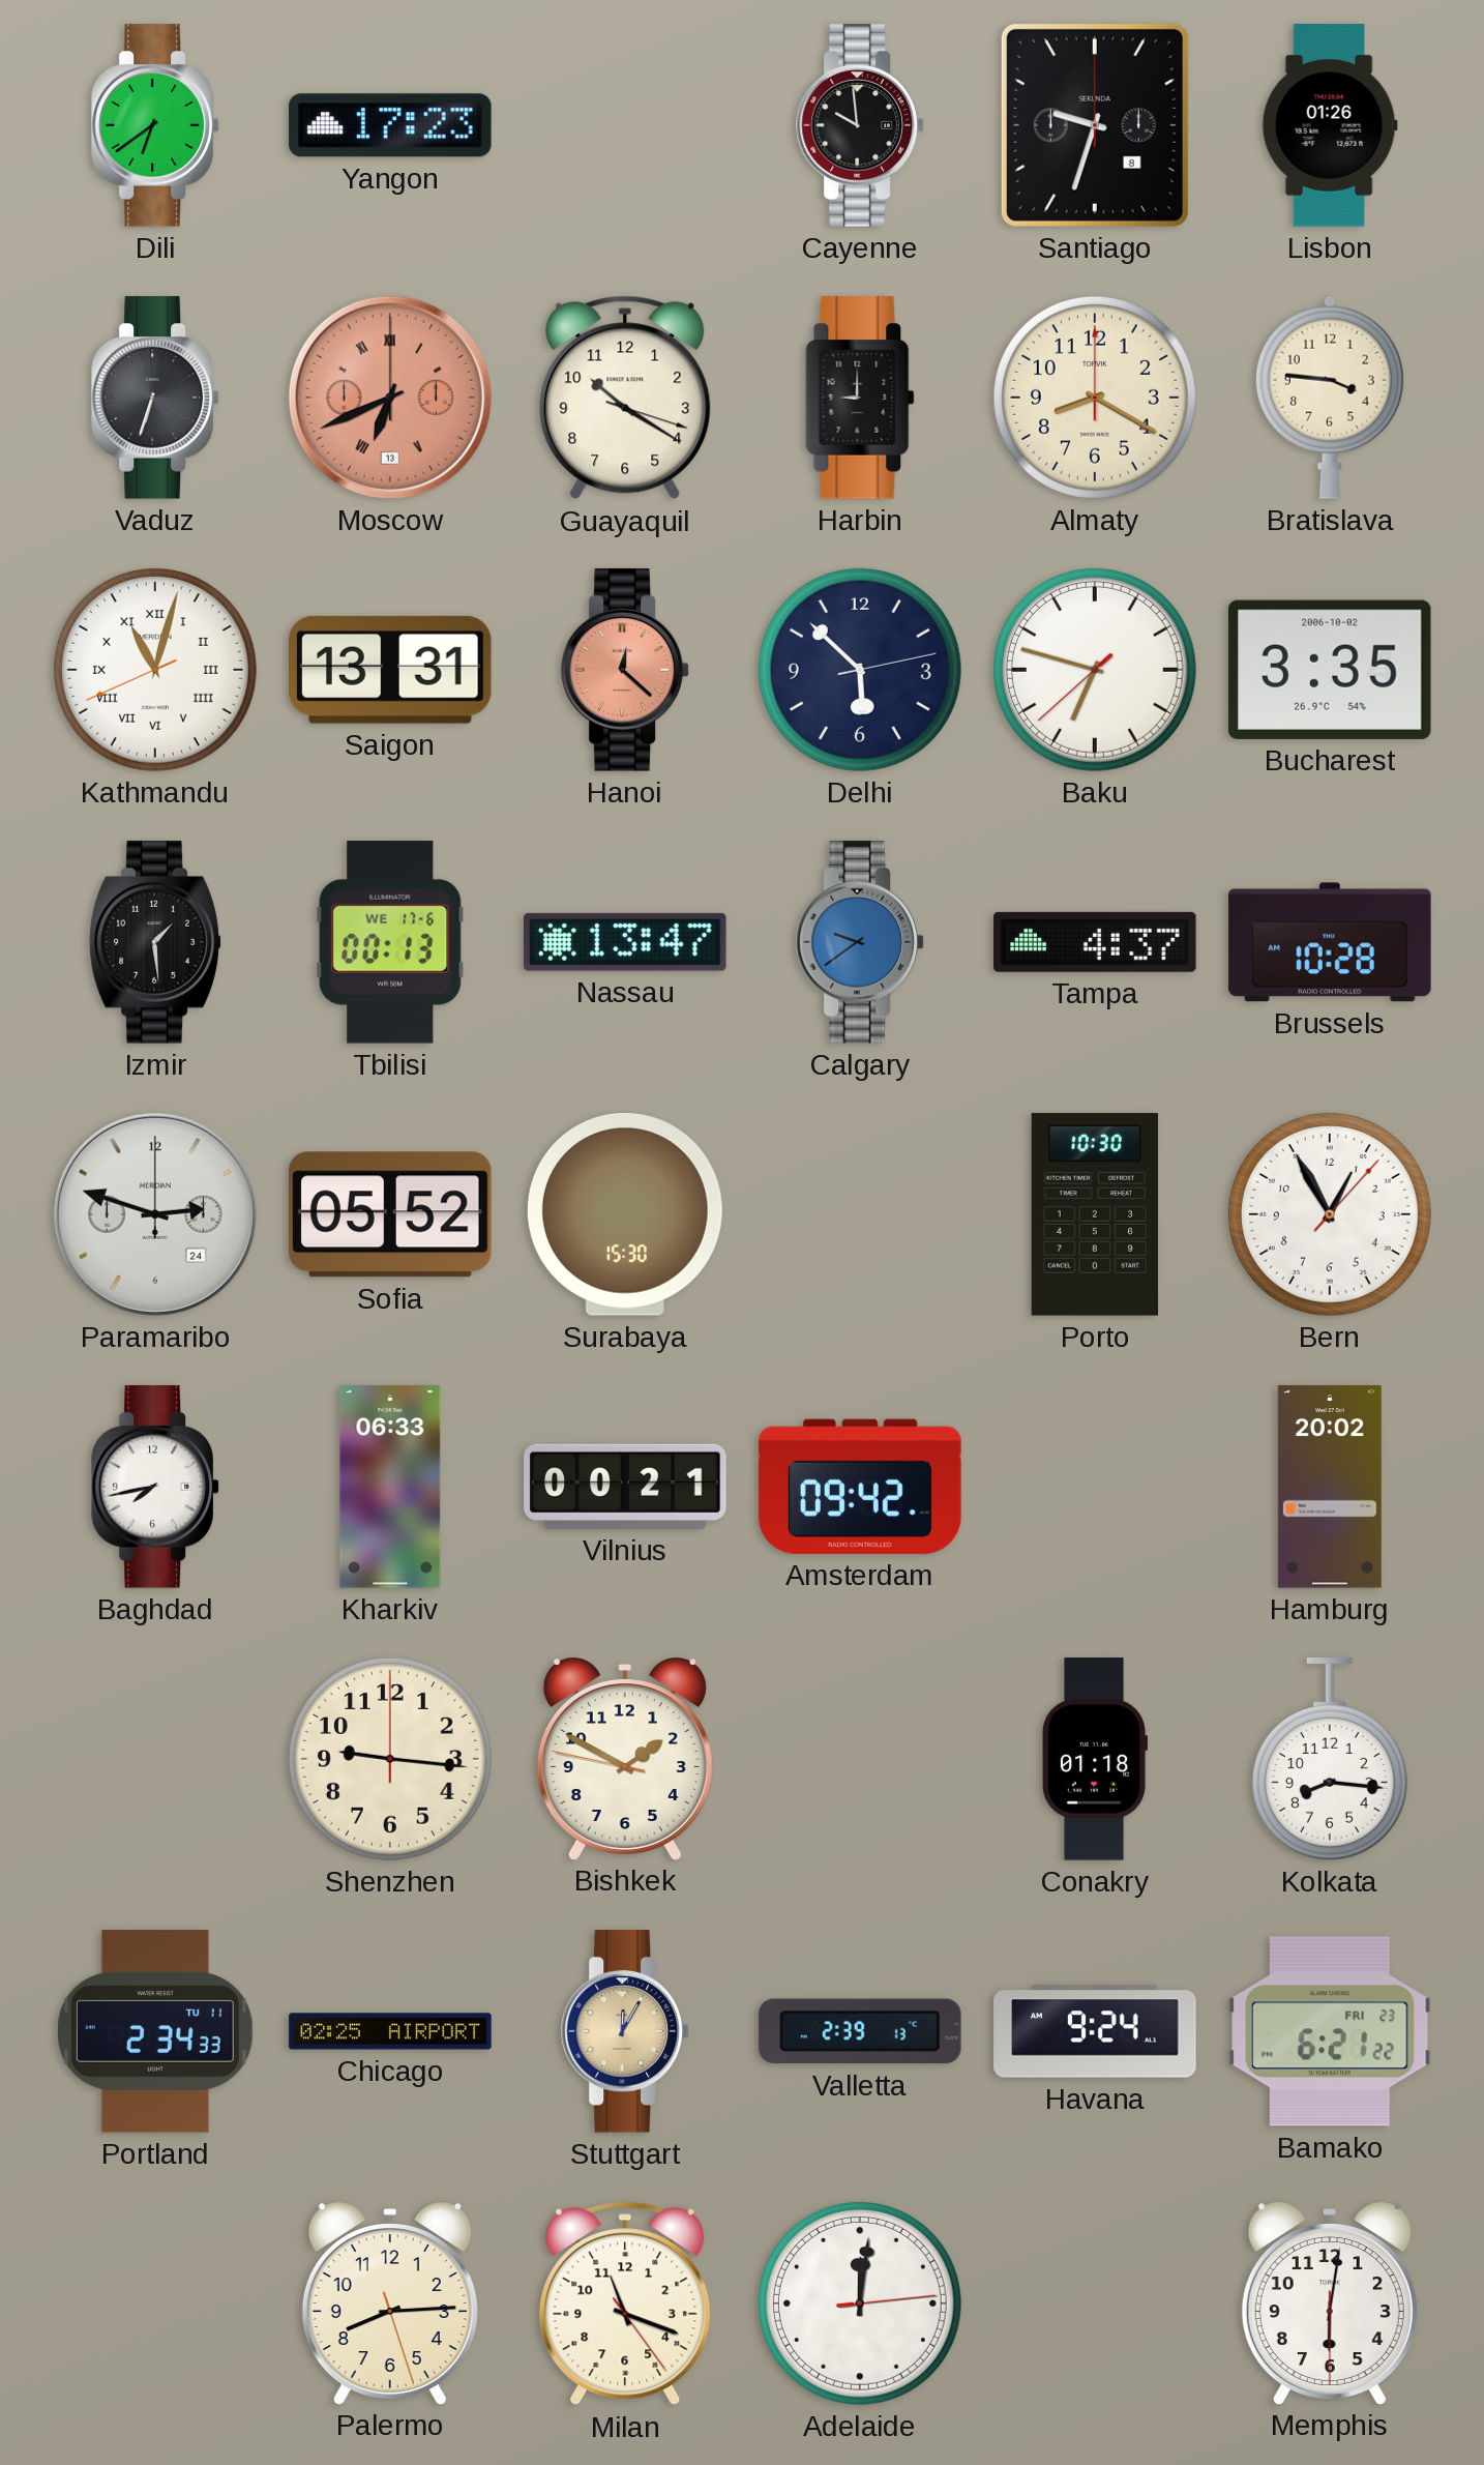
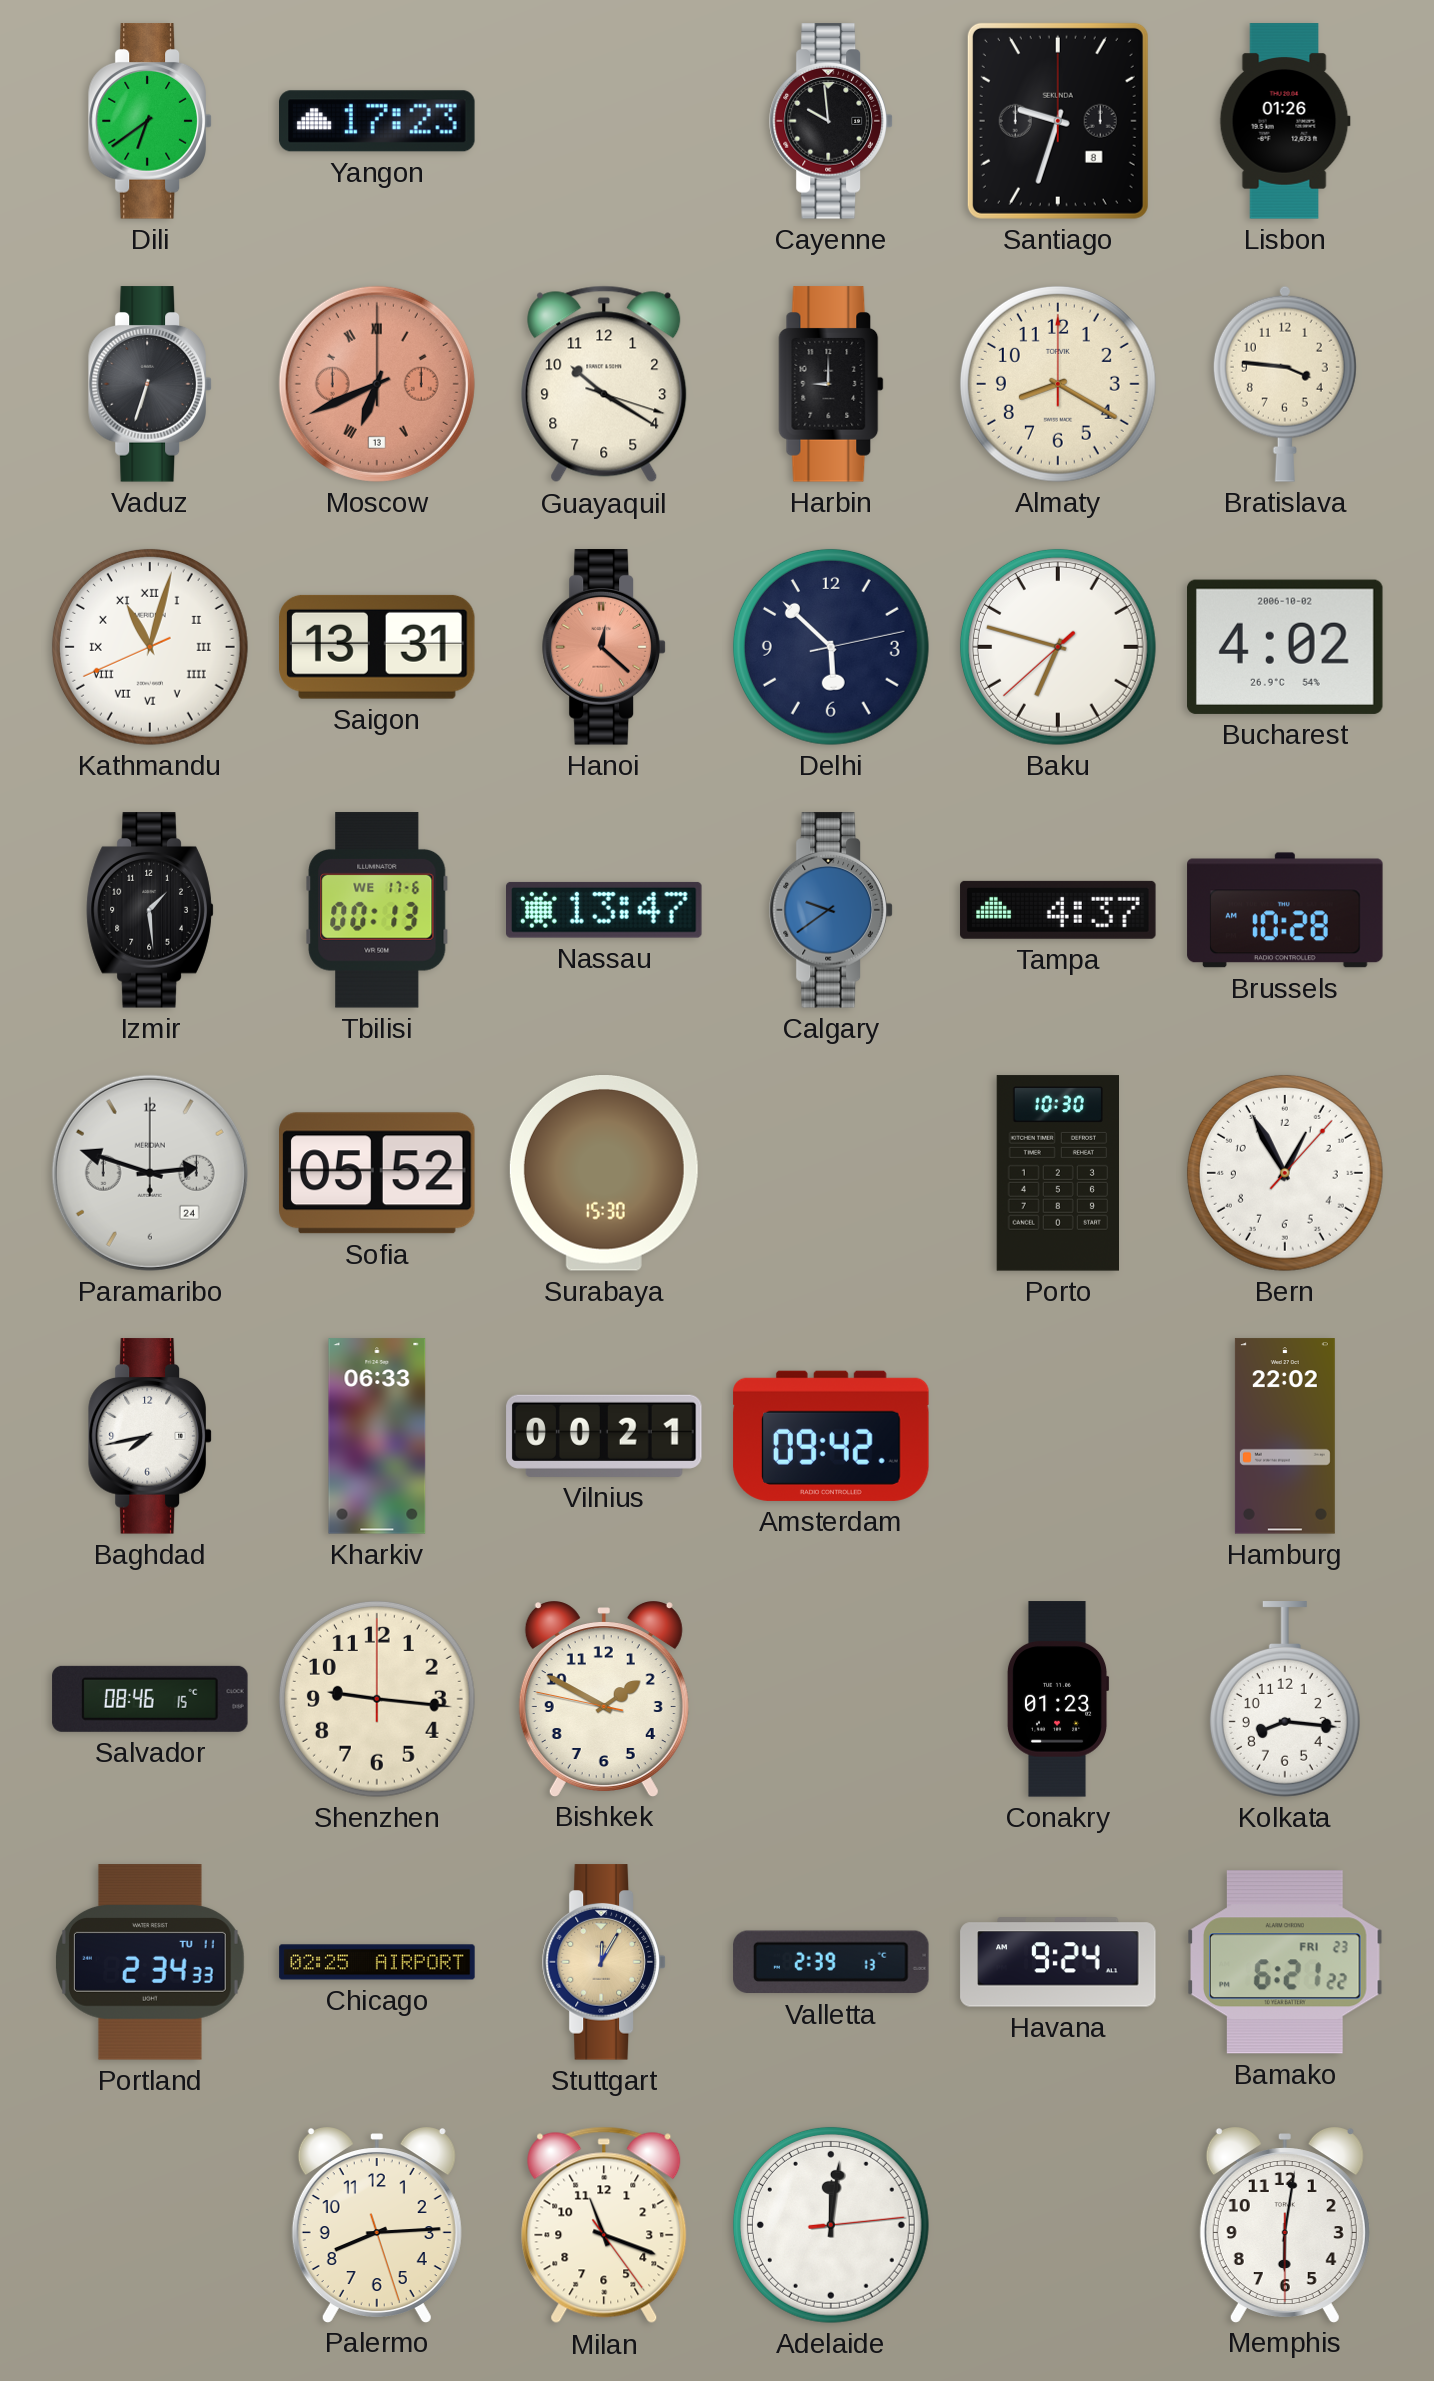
Bucharest: 3:35 -> 4:02 (1286, 647)
Hamburg: 20:02 -> 22:02 (1285, 1436)
Salvador: none -> 08:46 (150, 1699)
Conakry: 01:18 -> 01:23 (1058, 1699)
